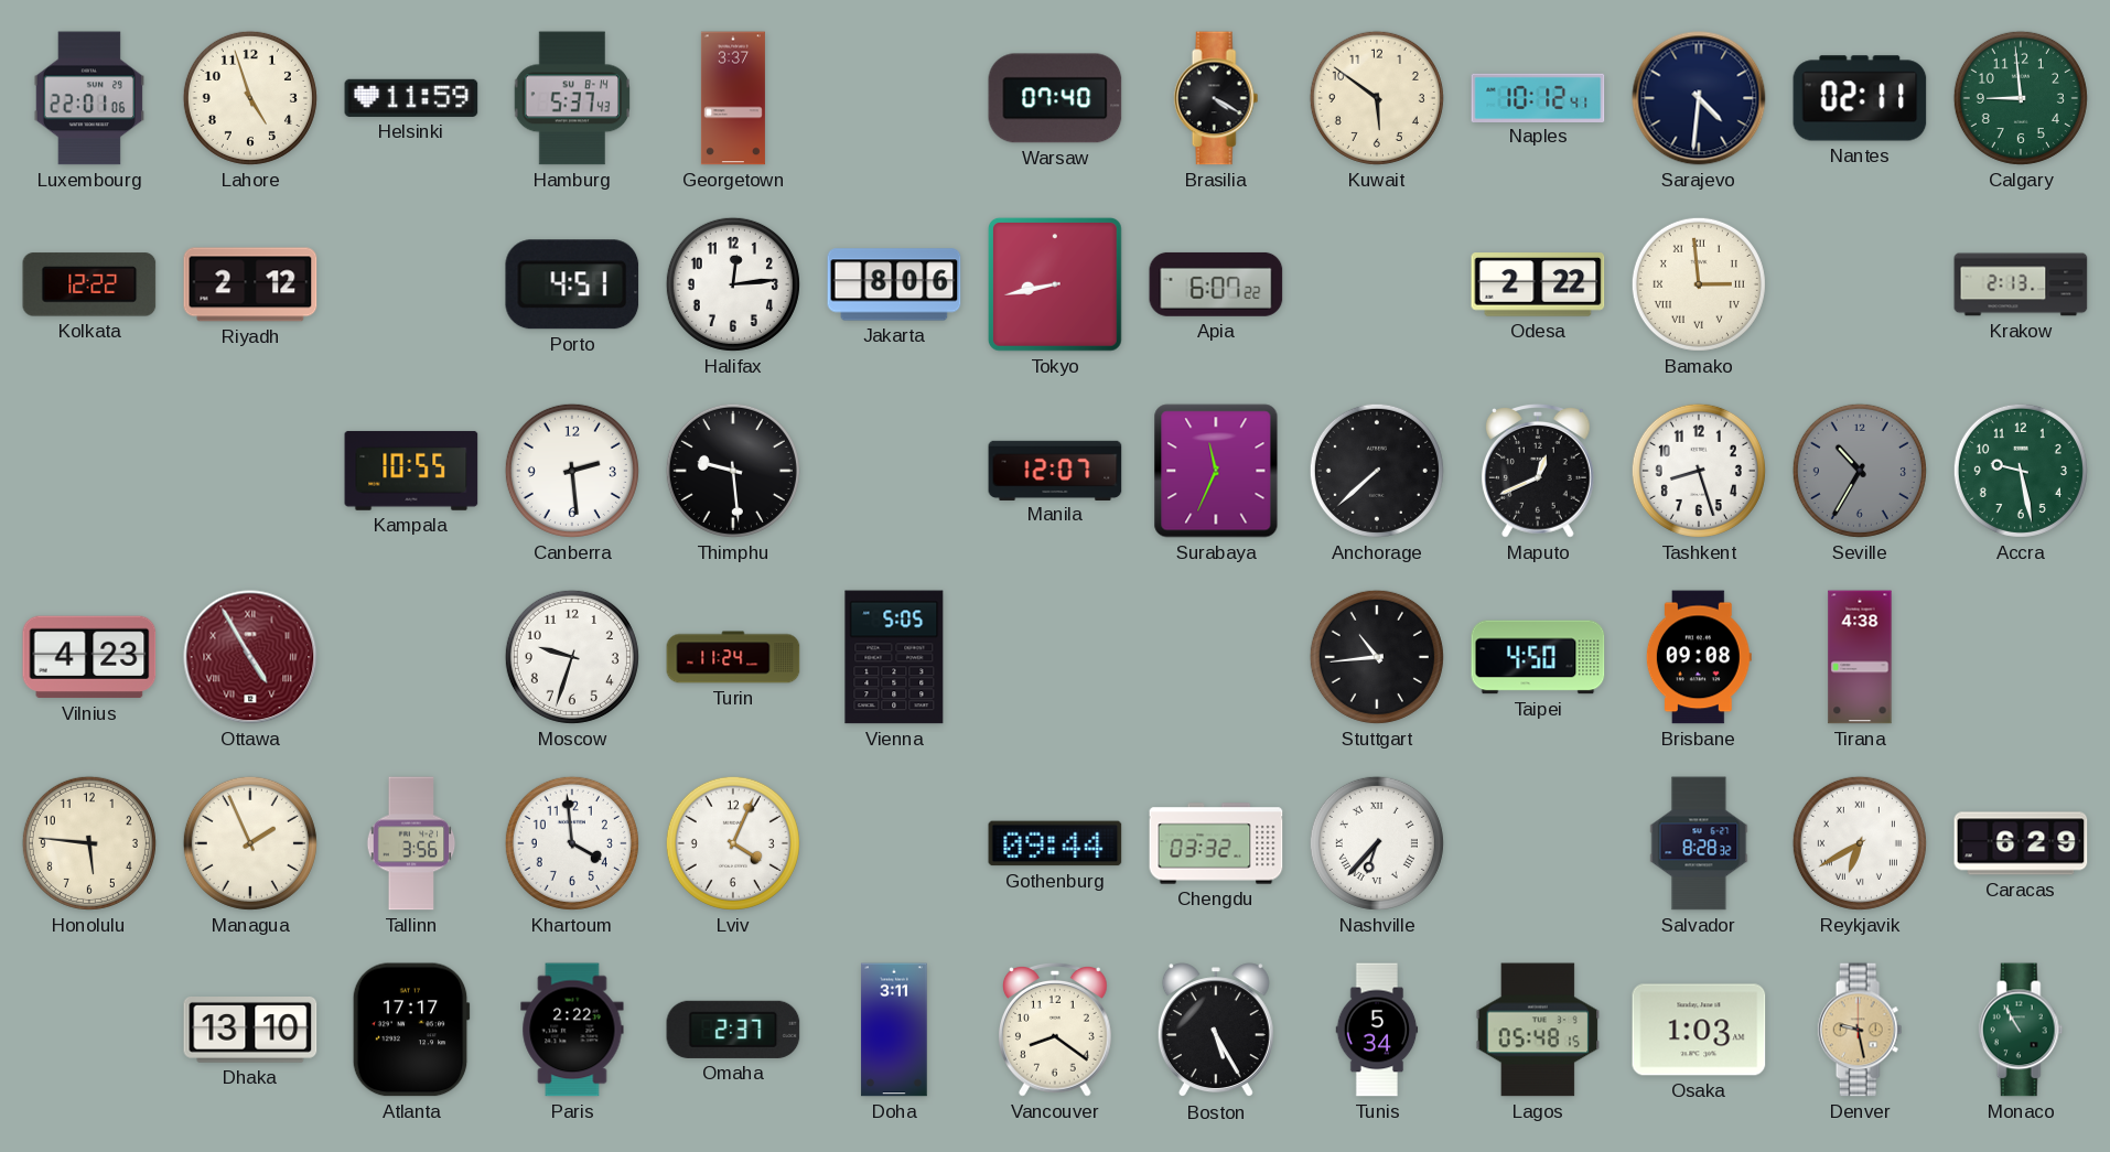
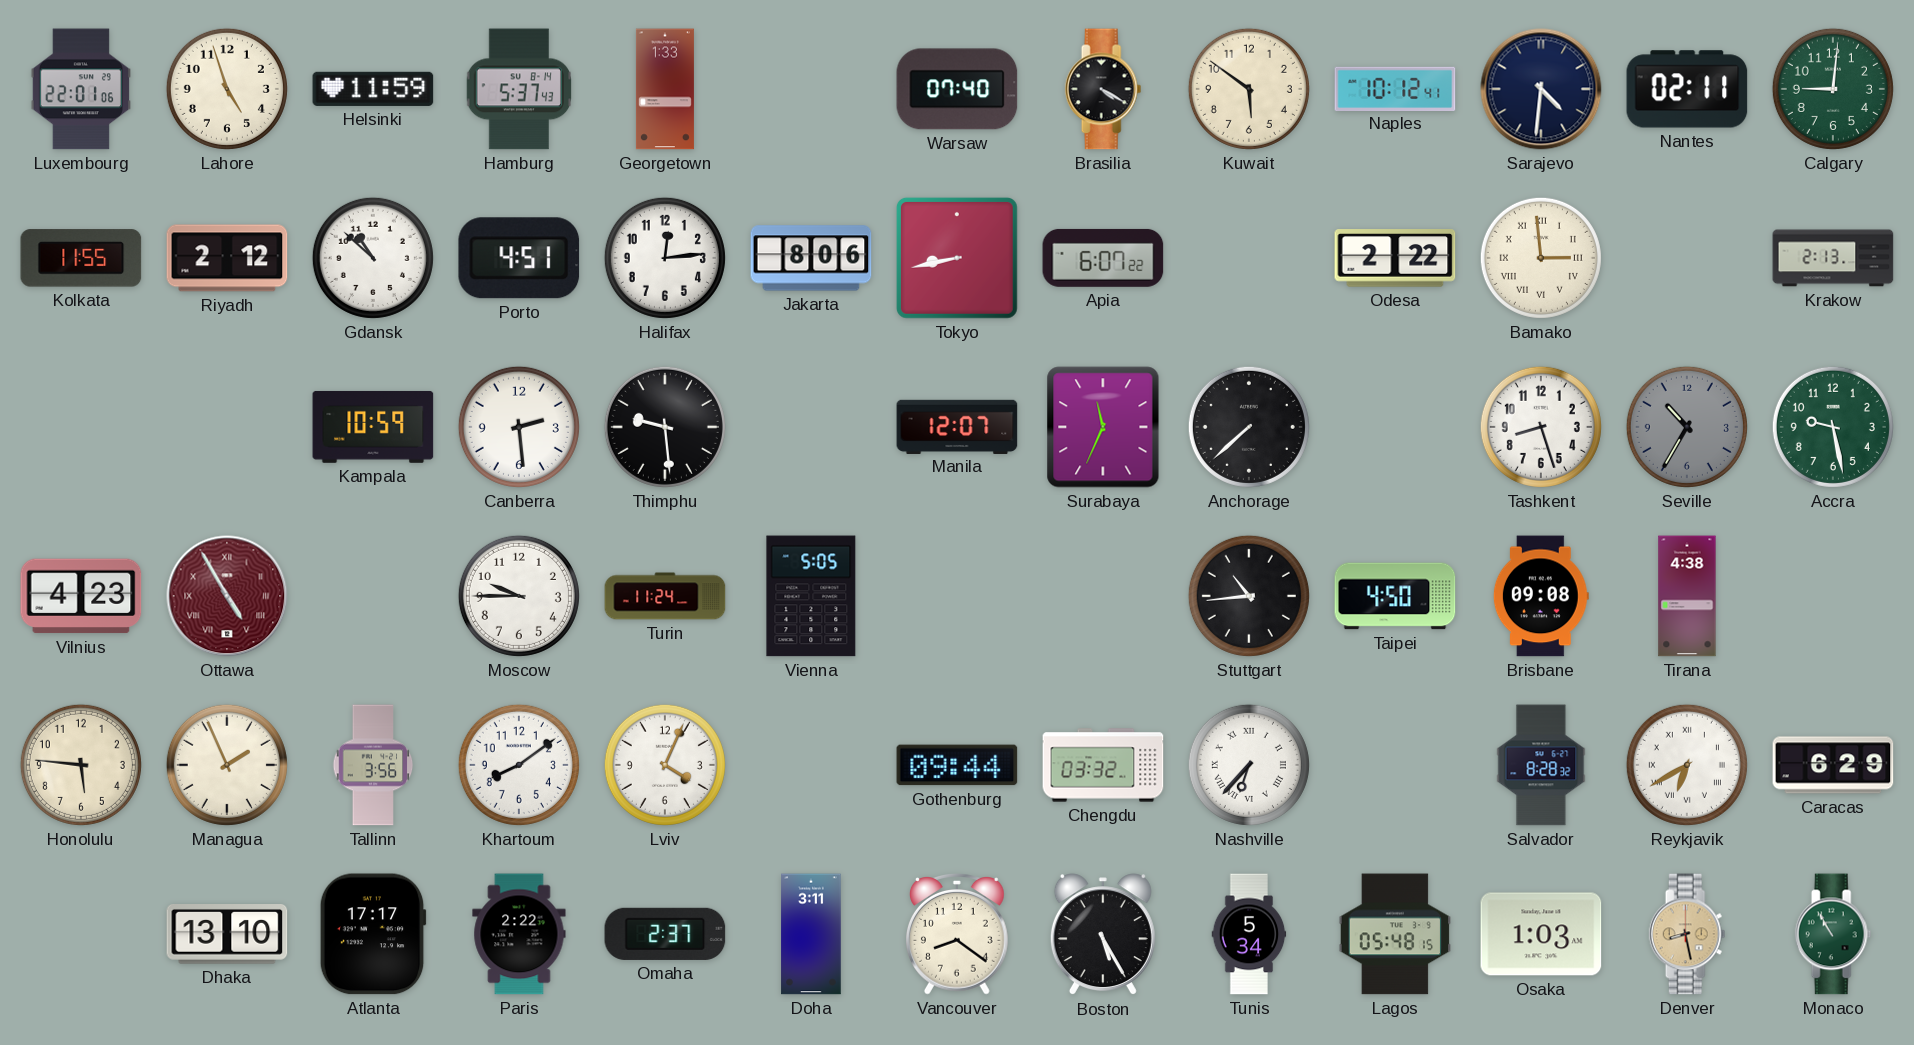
Georgetown: 3:37 -> 1:33 (665, 89)
Calgary: 8:59 -> 9:01 (1833, 89)
Kolkata: 12:22 -> 11:55 (81, 258)
Gdansk: none -> 10:52 (373, 258)
Kampala: 10:55 -> 10:59 (373, 427)
Maputo: 12:41 -> none (1539, 472)
Moscow: 9:33 -> 9:45 (519, 596)
Khartoum: 3:59 -> 8:09 (519, 765)
Denver: 9:28 -> 8:28 (1687, 934)
